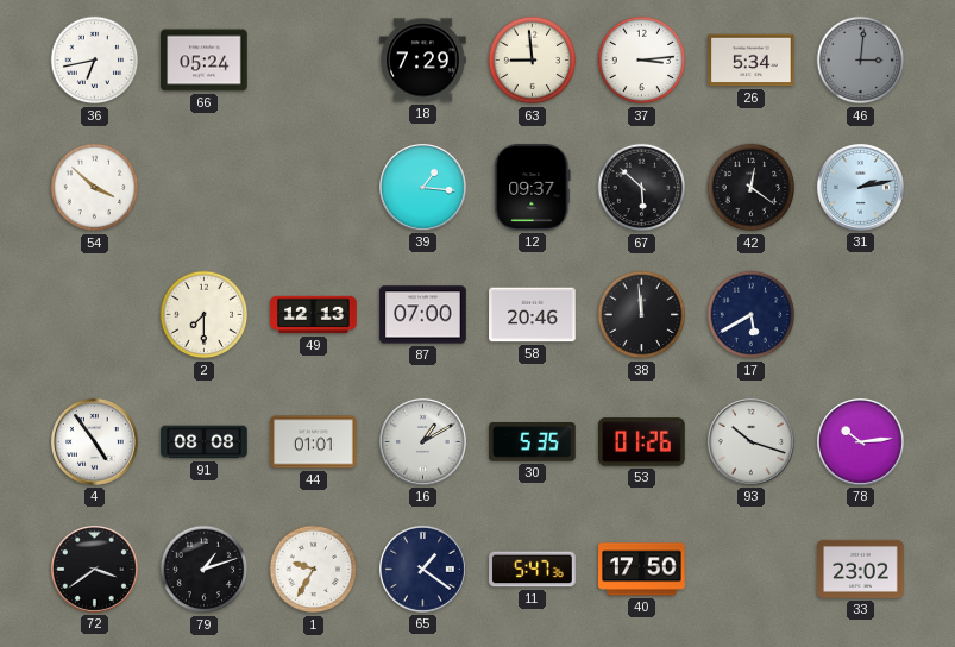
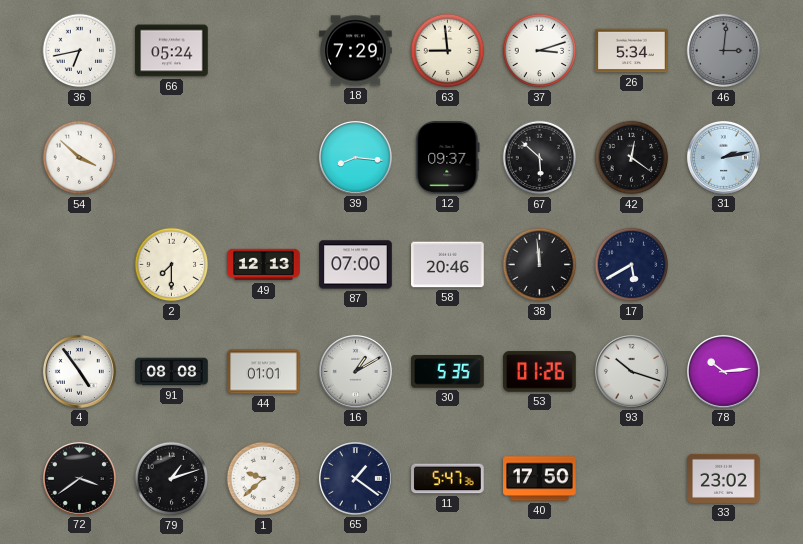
37: 3:14 -> 3:12 (540, 51)
39: 1:16 -> 8:16 (355, 157)
1: 9:35 -> 9:38 (264, 479)
